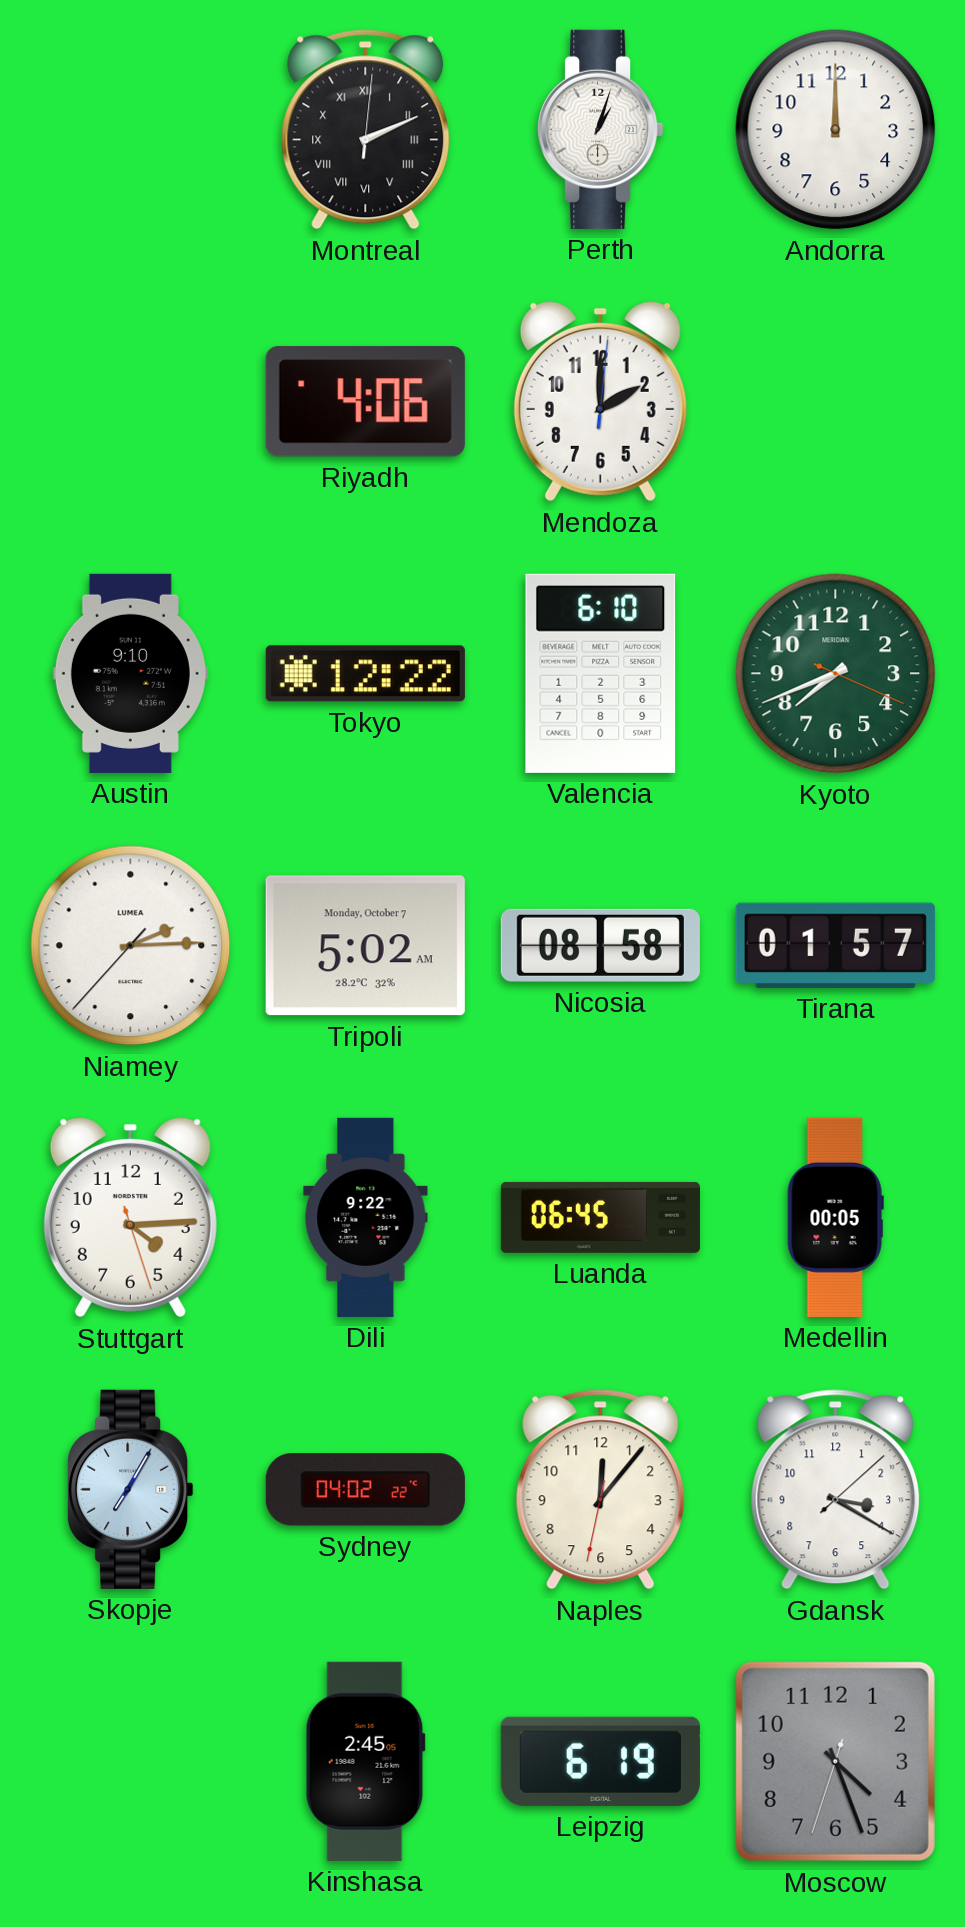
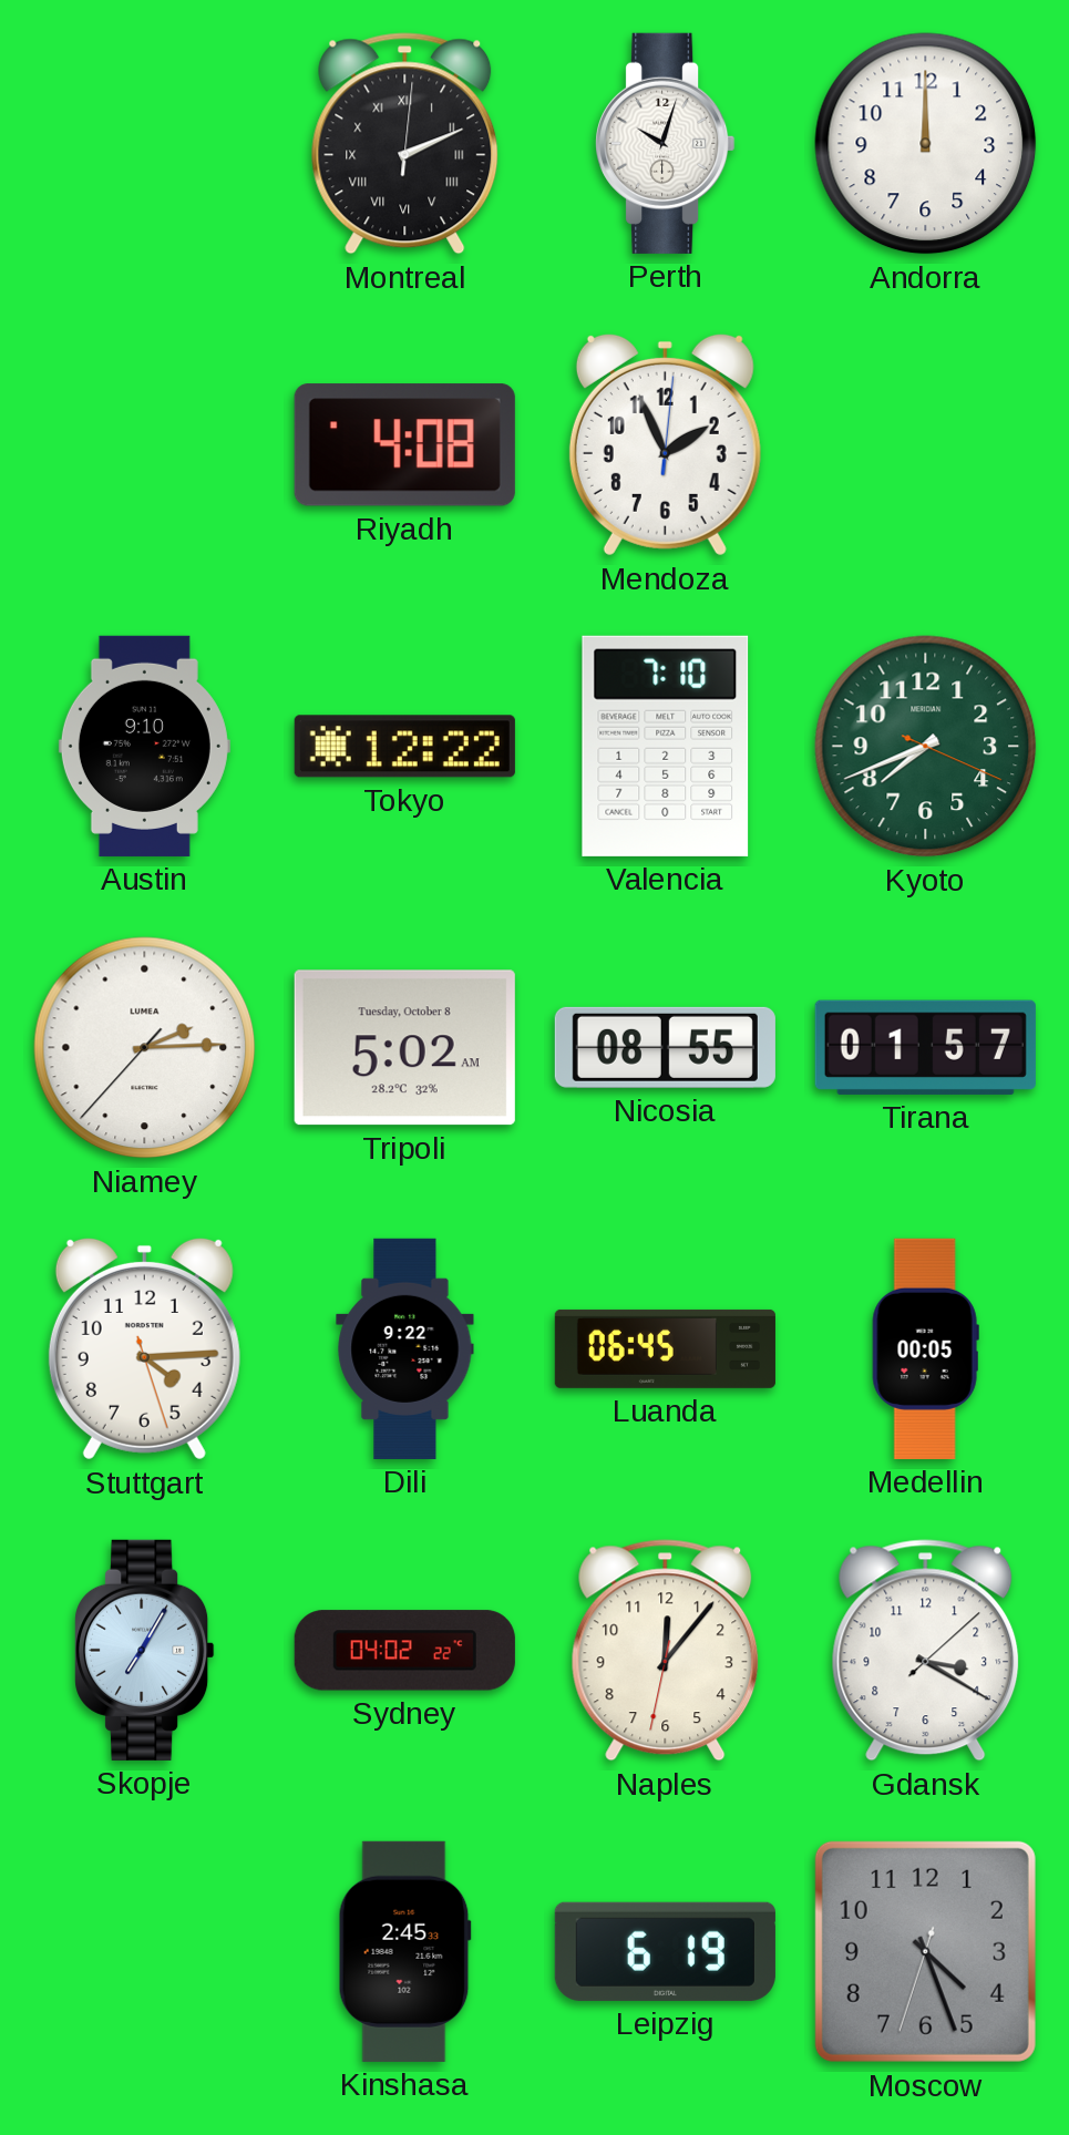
Perth: 1:03 -> 10:03 (666, 143)
Riyadh: 4:06 -> 4:08 (404, 445)
Mendoza: 2:00 -> 1:56 (665, 444)
Valencia: 6:10 -> 7:10 (666, 746)
Tripoli date: Monday, October 7 -> Tuesday, October 8 (404, 1048)
Nicosia: 08:58 -> 08:55 (665, 1047)
Kinshasa: 2:45:05 -> 2:45:33 (404, 1951)
